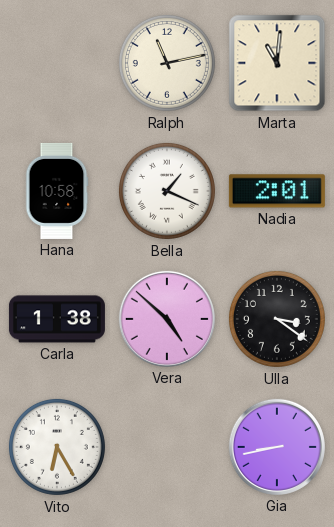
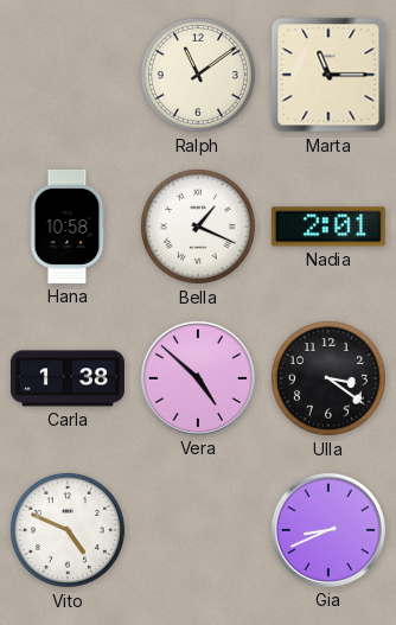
Ralph: 11:13 -> 11:09 (198, 75)
Marta: 11:01 -> 11:15 (328, 75)
Vito: 6:25 -> 4:49 (68, 530)
Gia: 8:43 -> 8:41 (328, 530)
